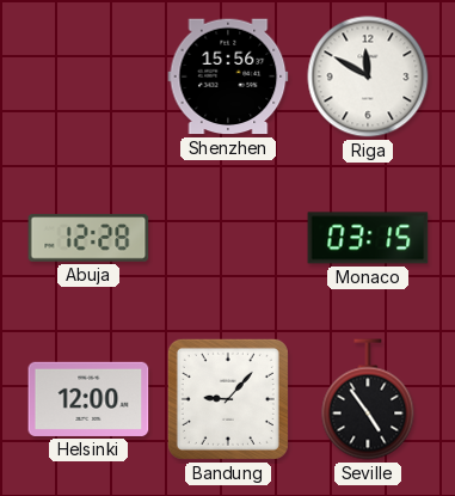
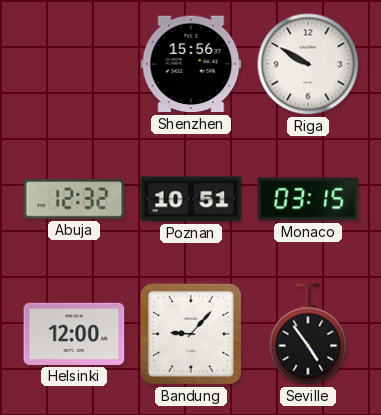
Riga: 11:50 -> 9:50 (308, 64)
Abuja: 12:28 -> 12:32 (74, 199)
Poznan: none -> 10:51 (191, 199)
